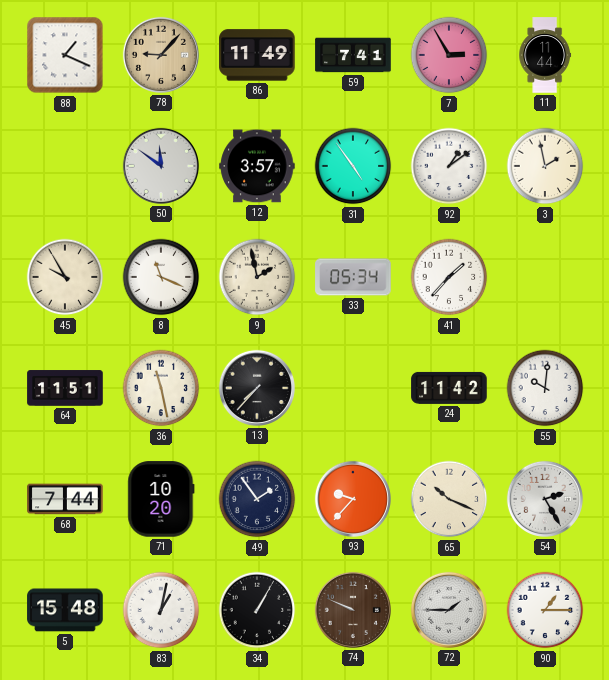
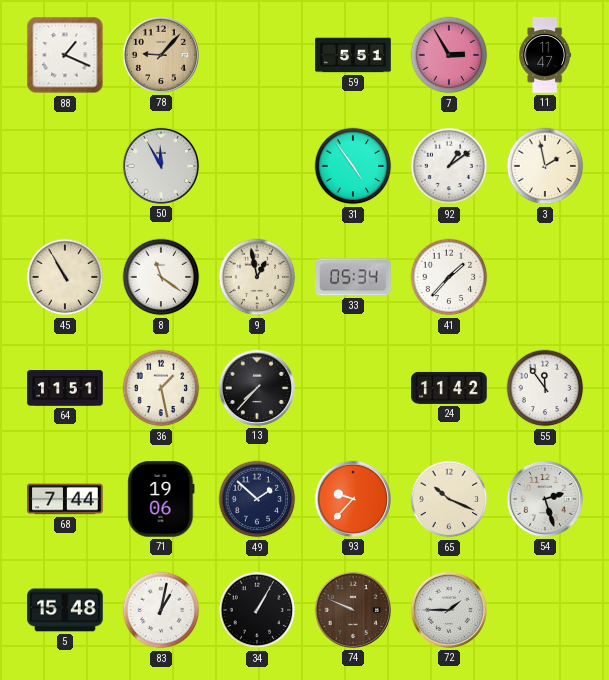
86: 11:49 -> none (257, 55)
59: 7:41 -> 5:51 (353, 55)
11: 11:44 -> 11:47 (545, 55)
50: 11:51 -> 11:55 (161, 166)
12: 3:57 -> none (257, 166)
45: 9:55 -> 10:55 (65, 277)
8: 11:19 -> 11:21 (161, 277)
9: 1:58 -> 12:58 (257, 277)
36: 11:28 -> 1:28 (161, 388)
55: 10:01 -> 11:54 (545, 388)
71: 10:20 -> 19:06 (161, 499)
49: 1:54 -> 1:52 (257, 499)
54: 2:25 -> 2:27 (545, 499)
90: 1:15 -> none (545, 610)
